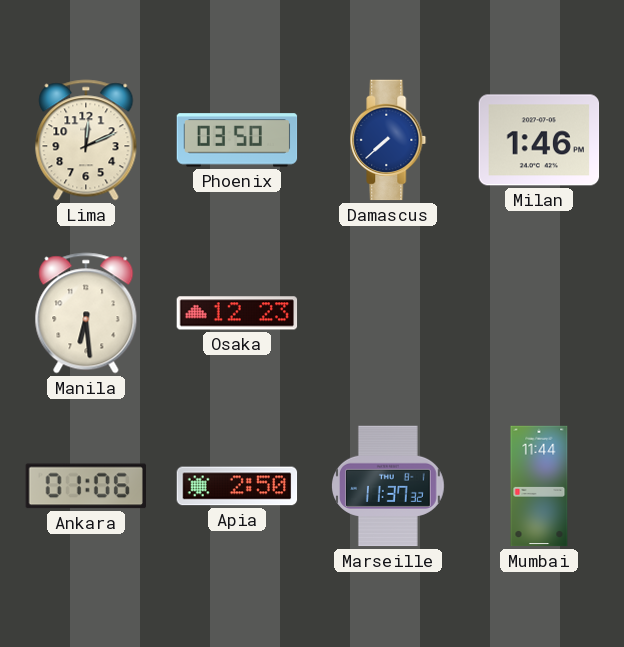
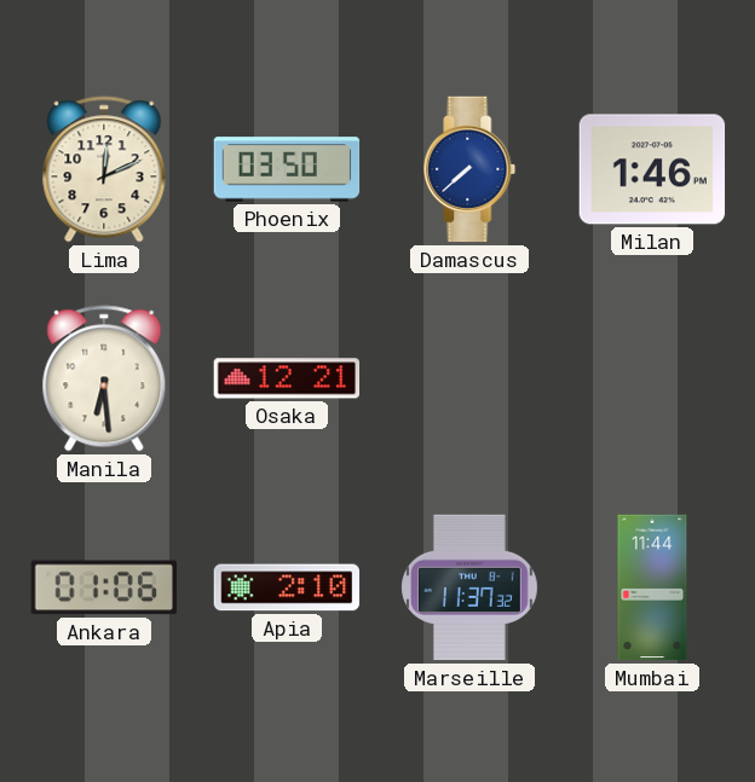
Osaka: 12:23 -> 12:21 (287, 378)
Apia: 2:50 -> 2:10 (287, 587)
